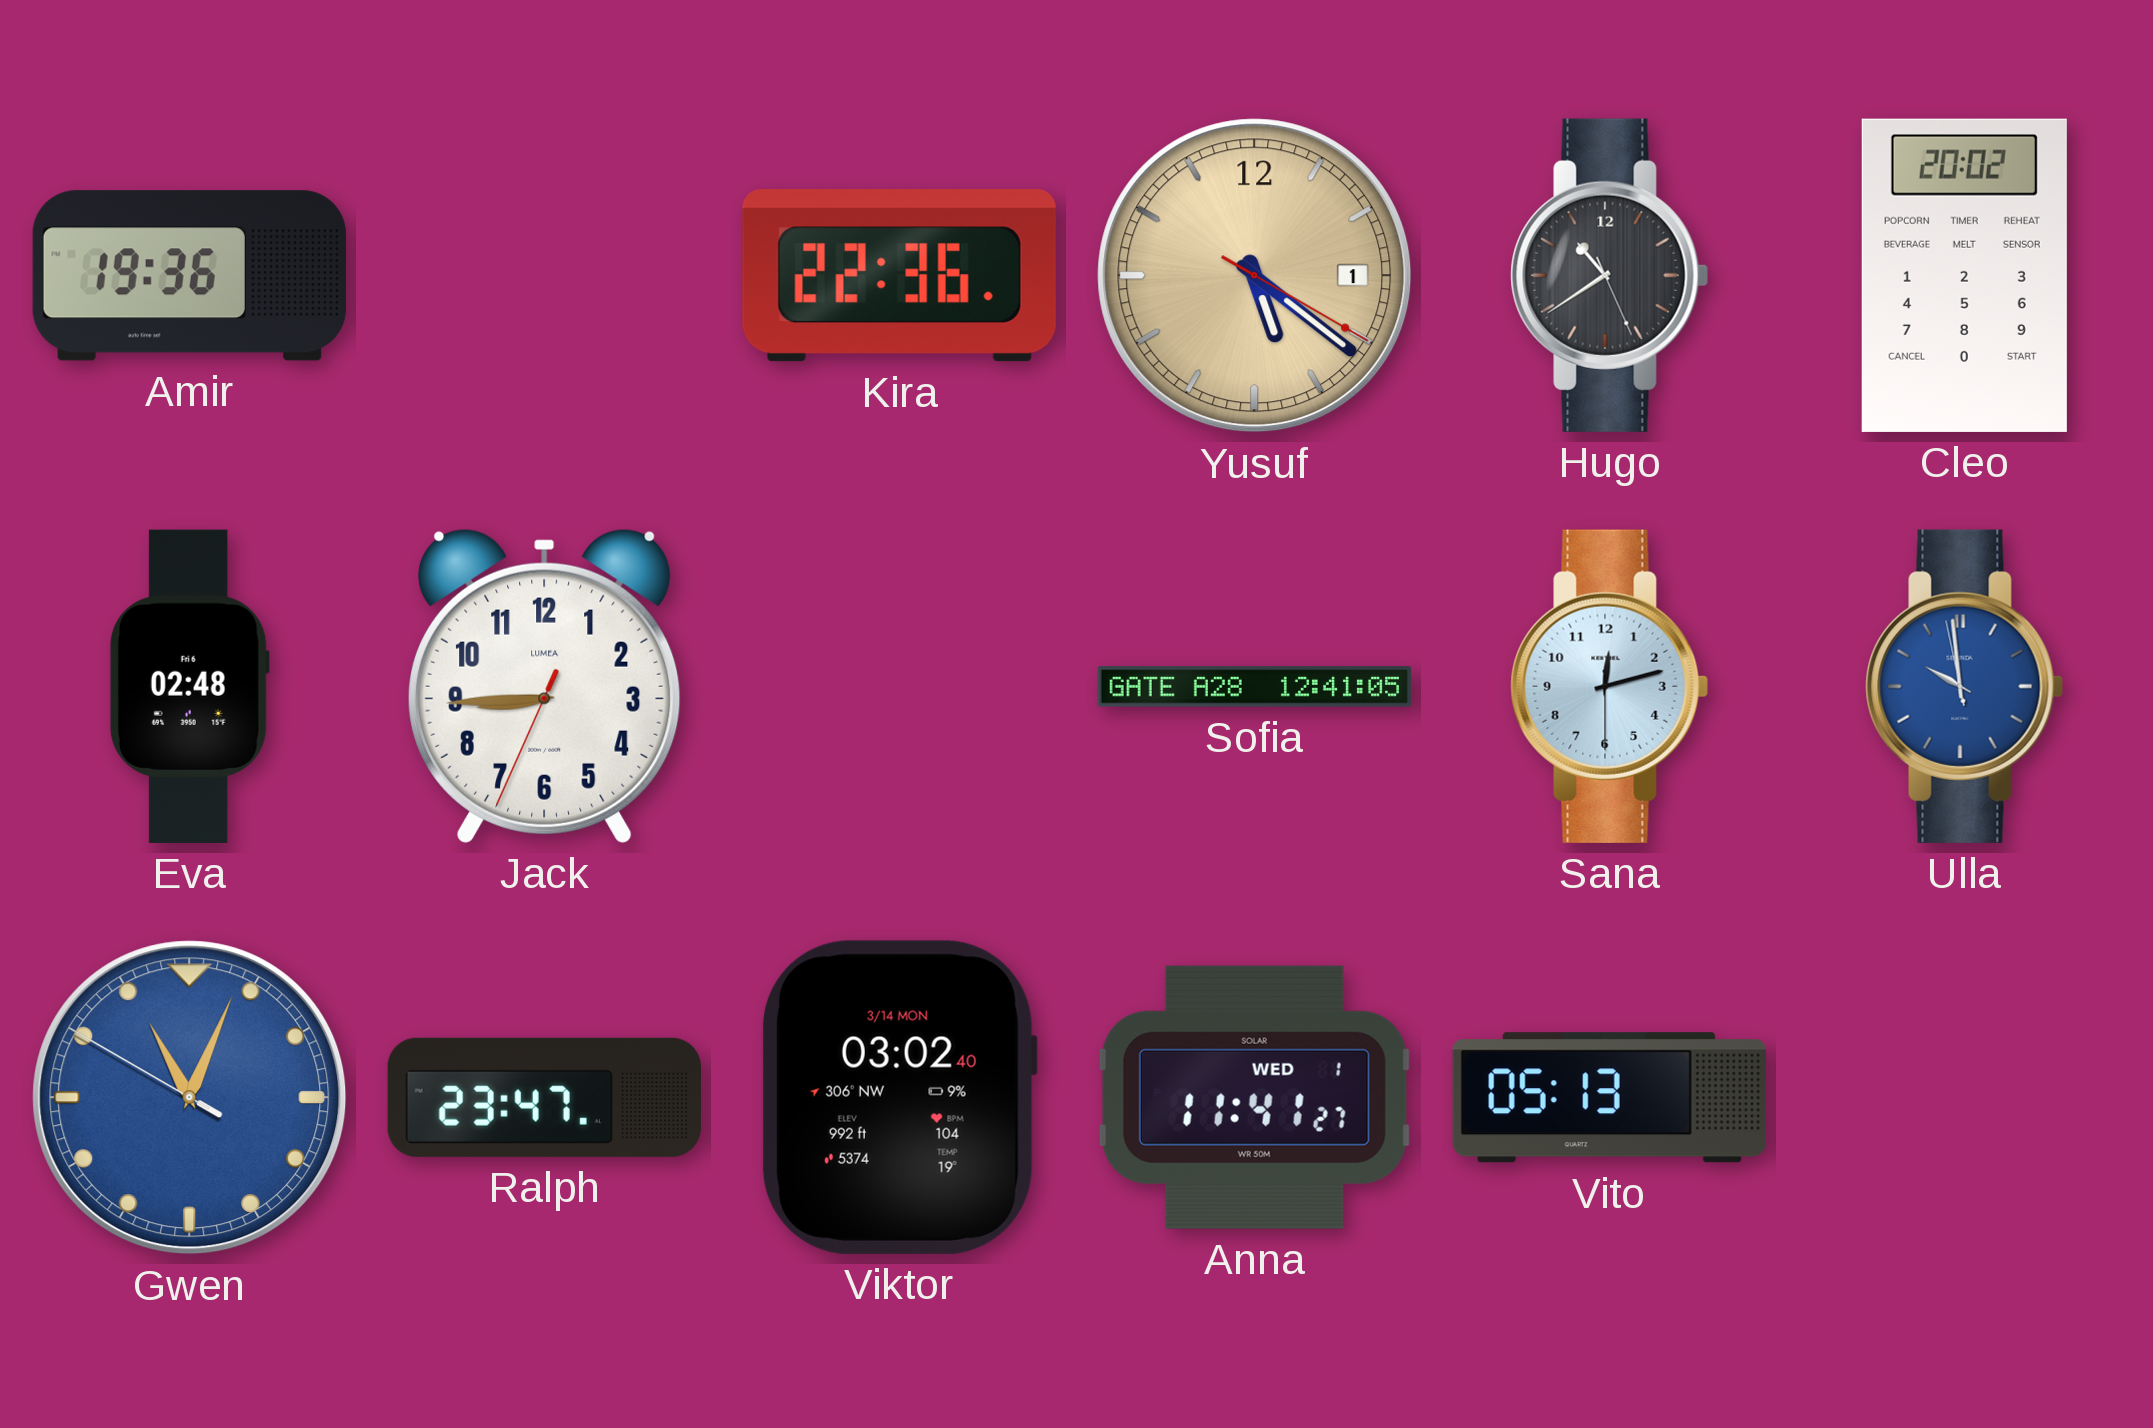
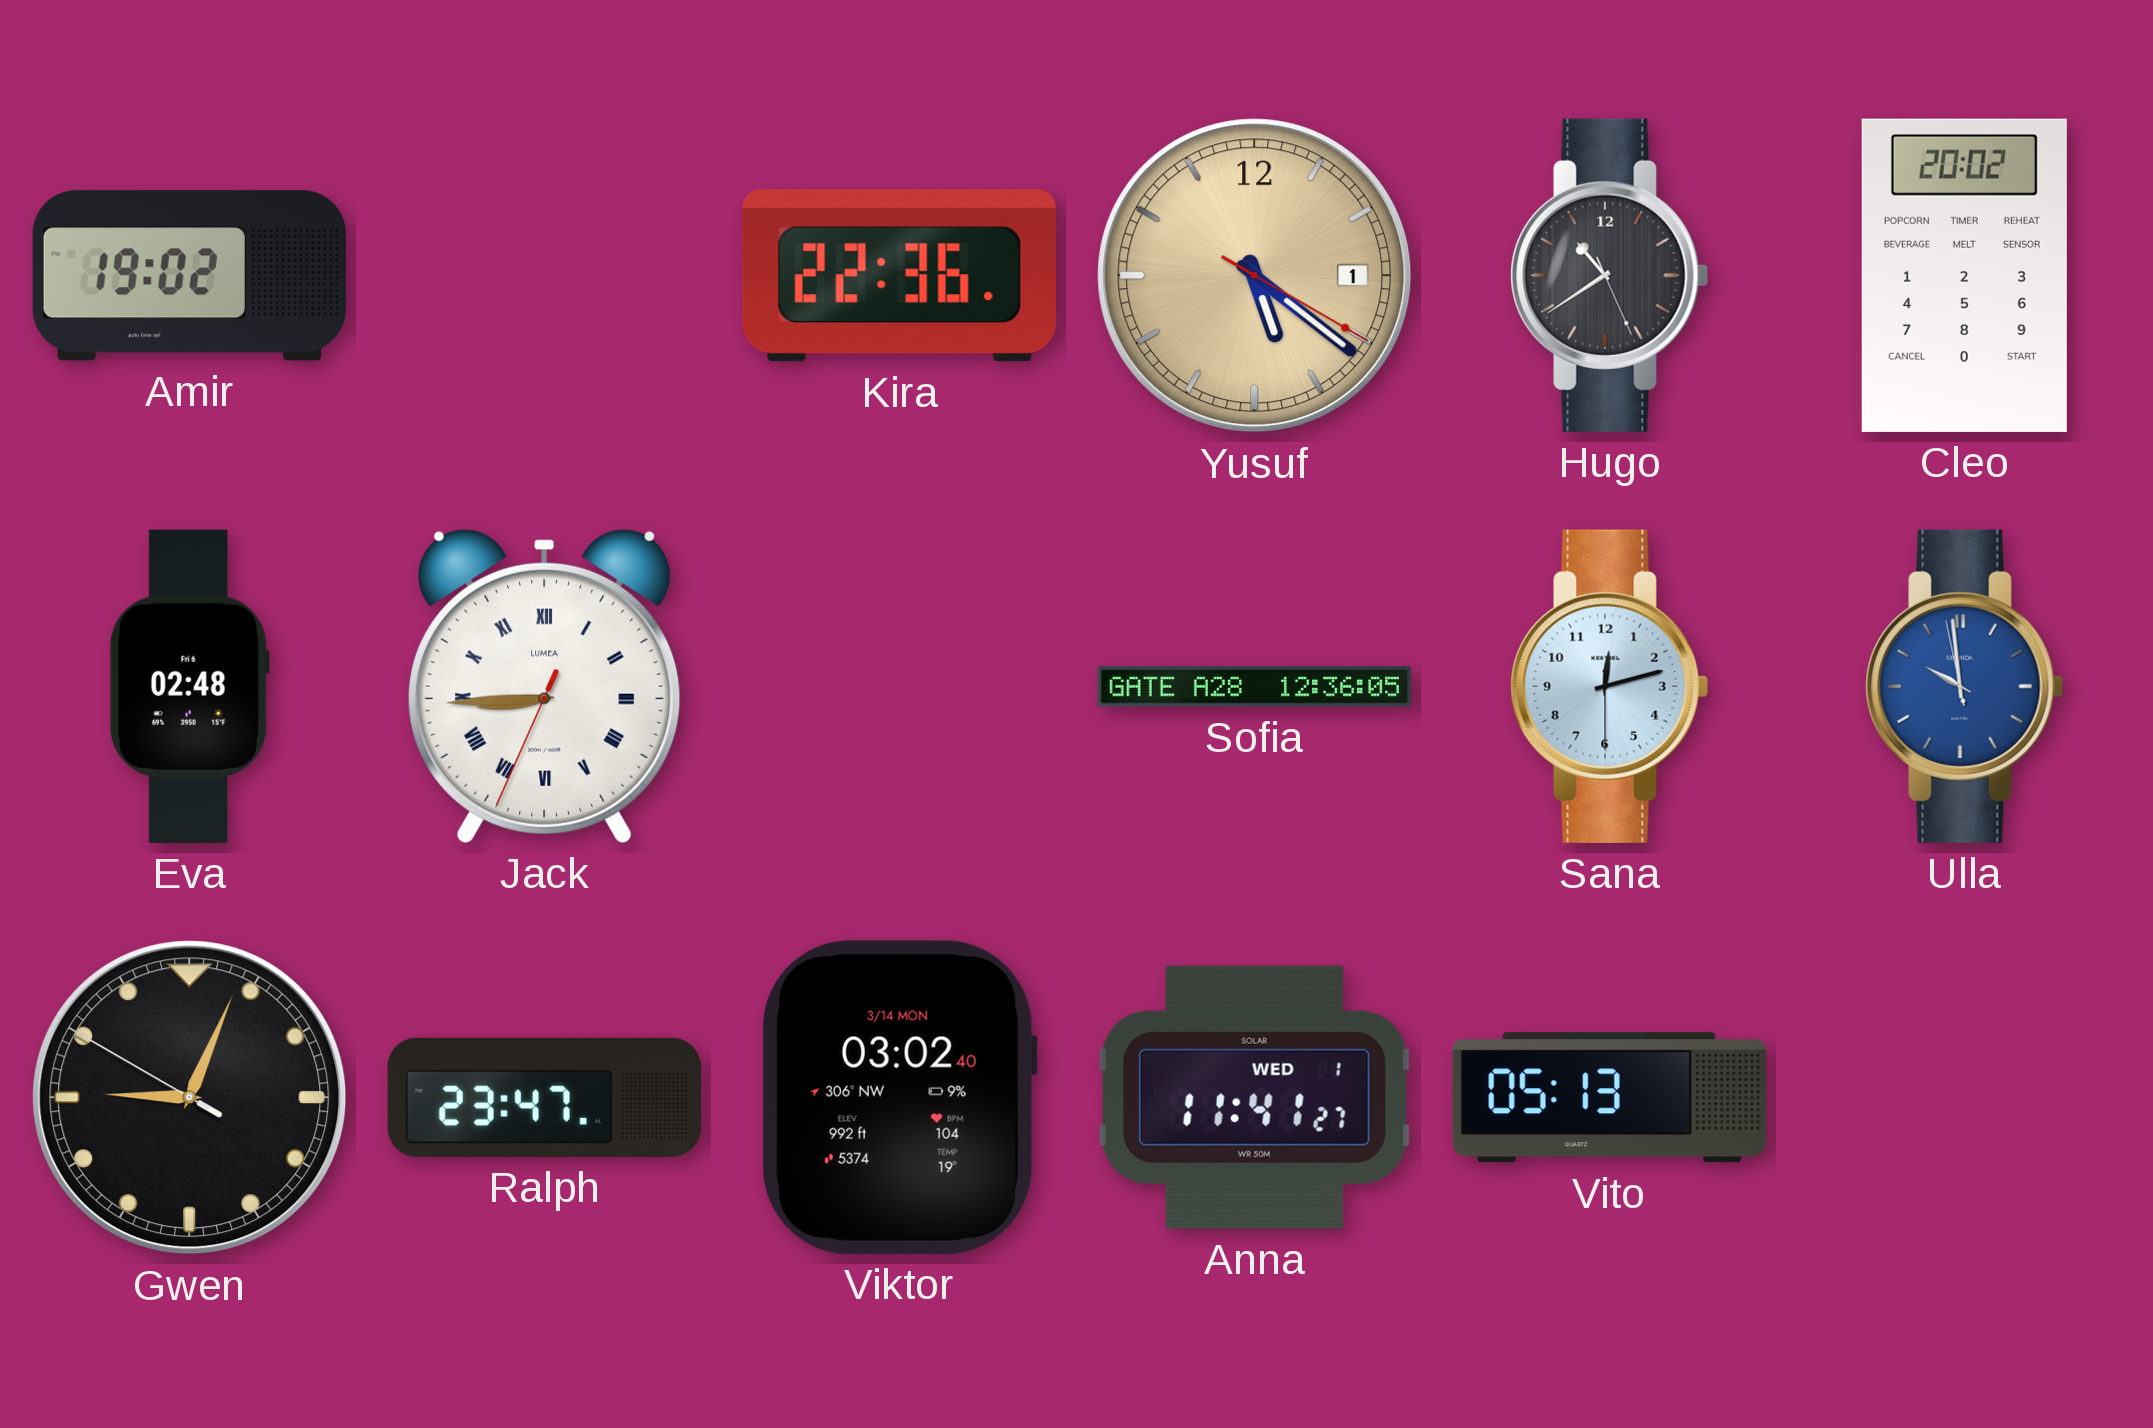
Amir: 19:36 -> 19:02 (189, 276)
Jack numerals: Arabic -> Roman (545, 686)
Sofia: 12:41 -> 12:36 (1254, 687)
Gwen: 11:03 -> 9:03 (190, 1098)
Gwen dial: blue -> black (190, 1098)
